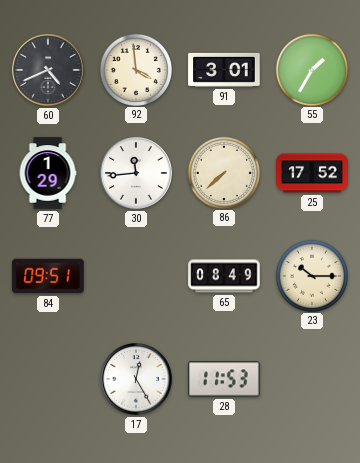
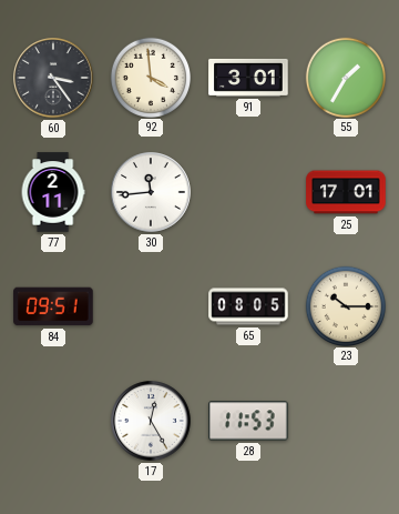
60: 4:41 -> 3:24 (53, 78)
77: 1:29 -> 2:11 (53, 192)
86: 7:38 -> none (223, 172)
25: 17:52 -> 17:01 (346, 192)
65: 08:49 -> 08:05 (248, 306)
